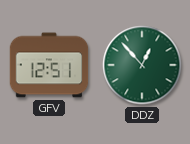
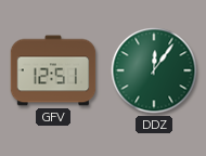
DDZ: 12:53 -> 12:06 (154, 70)
